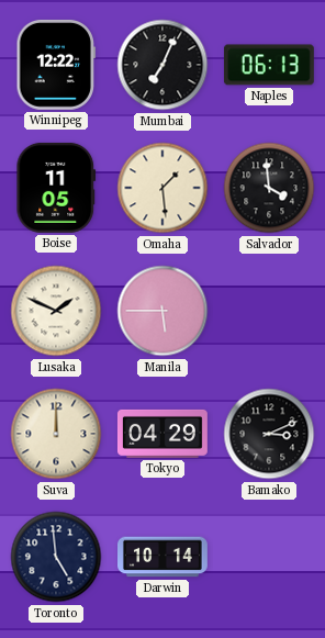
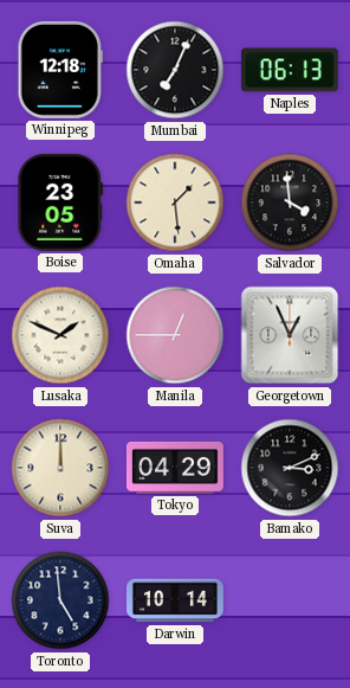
Winnipeg: 12:22 -> 12:18 (60, 70)
Boise: 11:05 -> 23:05 (60, 202)
Manila: 5:45 -> 12:45 (175, 335)
Georgetown: none -> 12:56 (290, 335)
